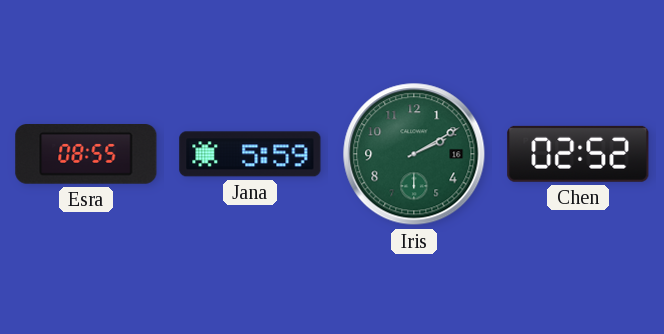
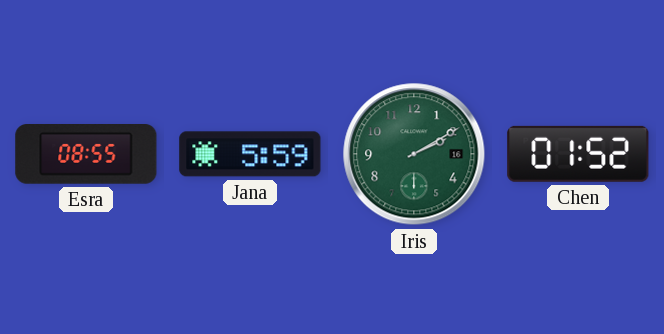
Chen: 02:52 -> 01:52 (578, 154)
